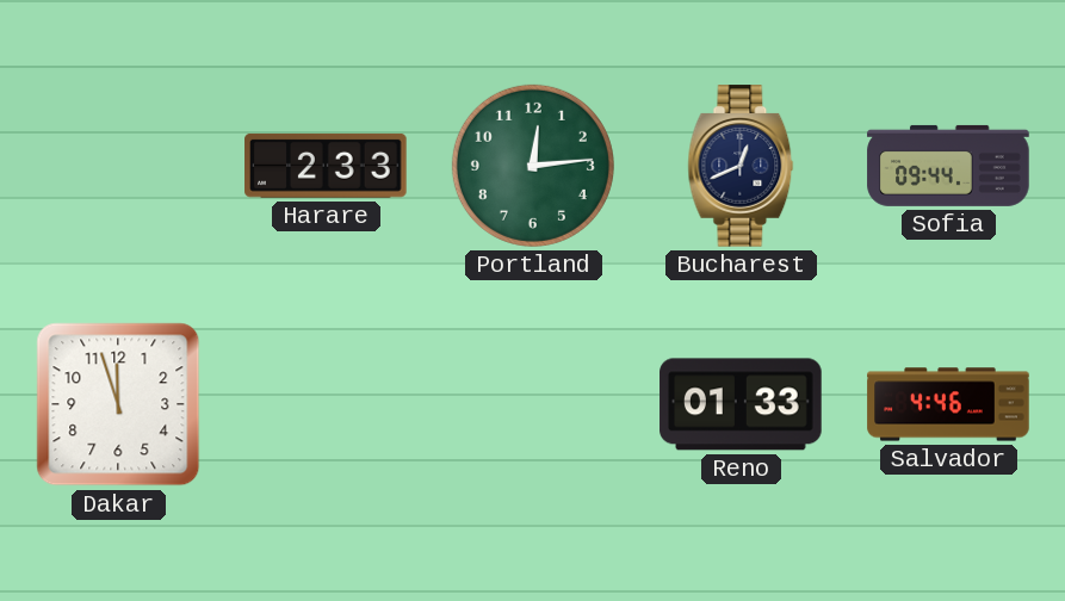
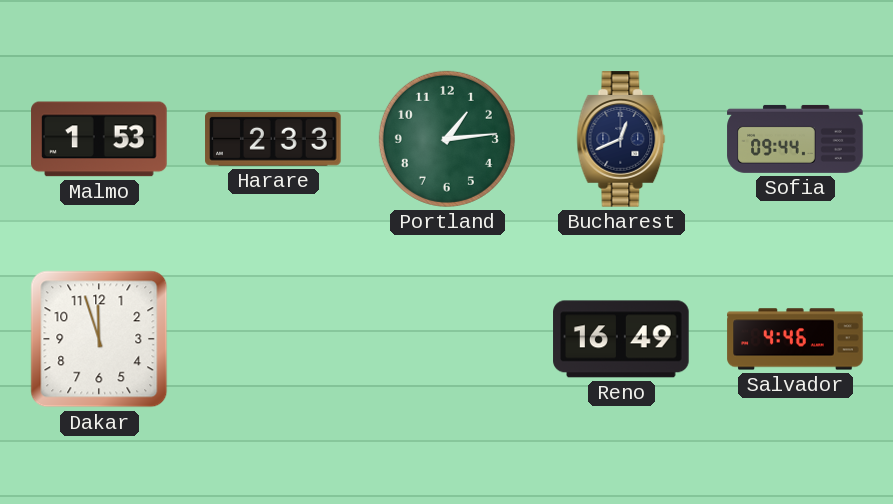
Malmo: none -> 1:53 (99, 139)
Portland: 12:14 -> 1:14 (447, 139)
Reno: 01:33 -> 16:49 (621, 339)
